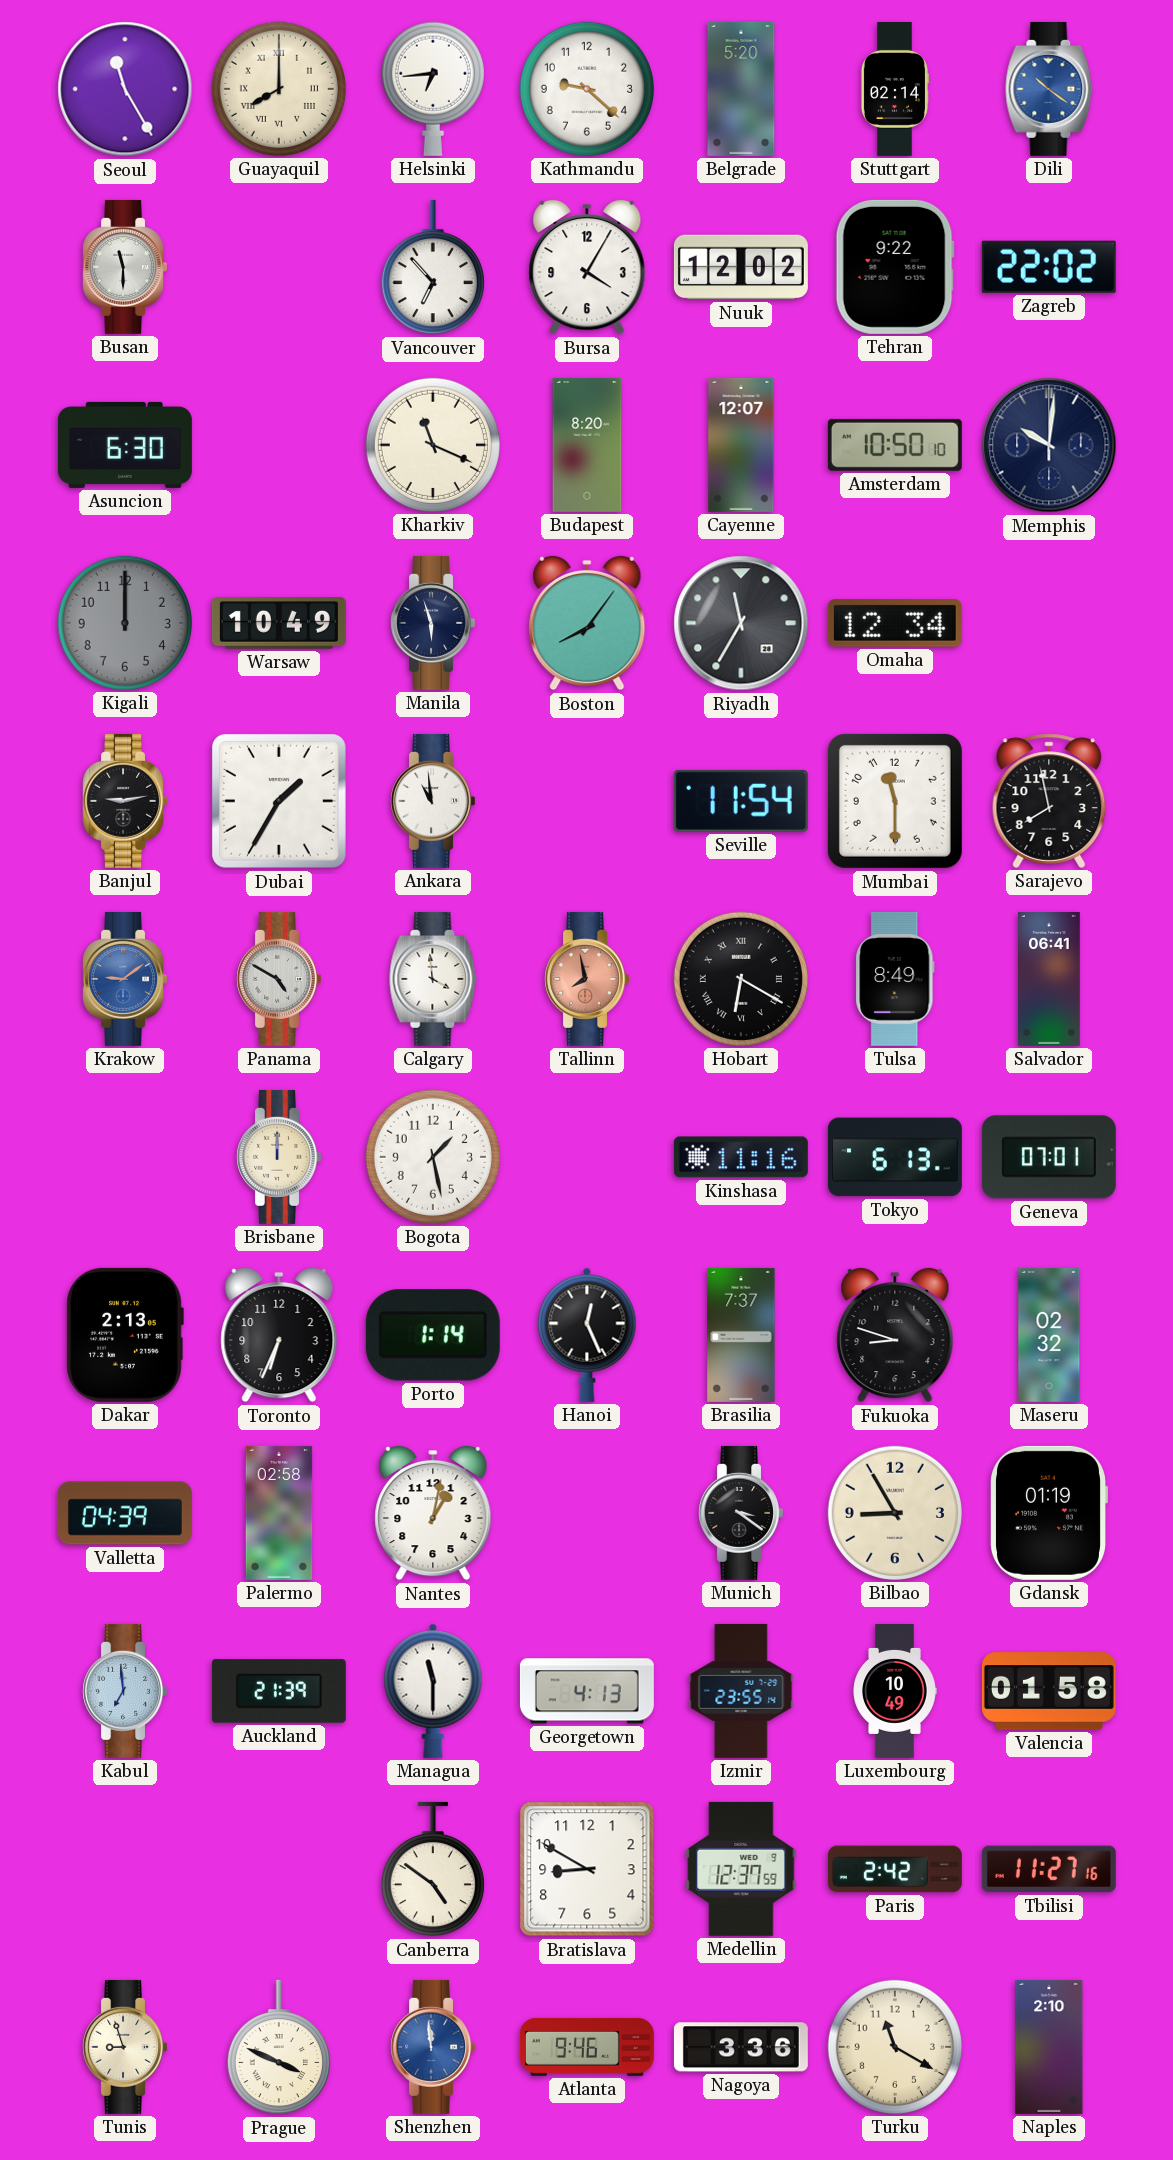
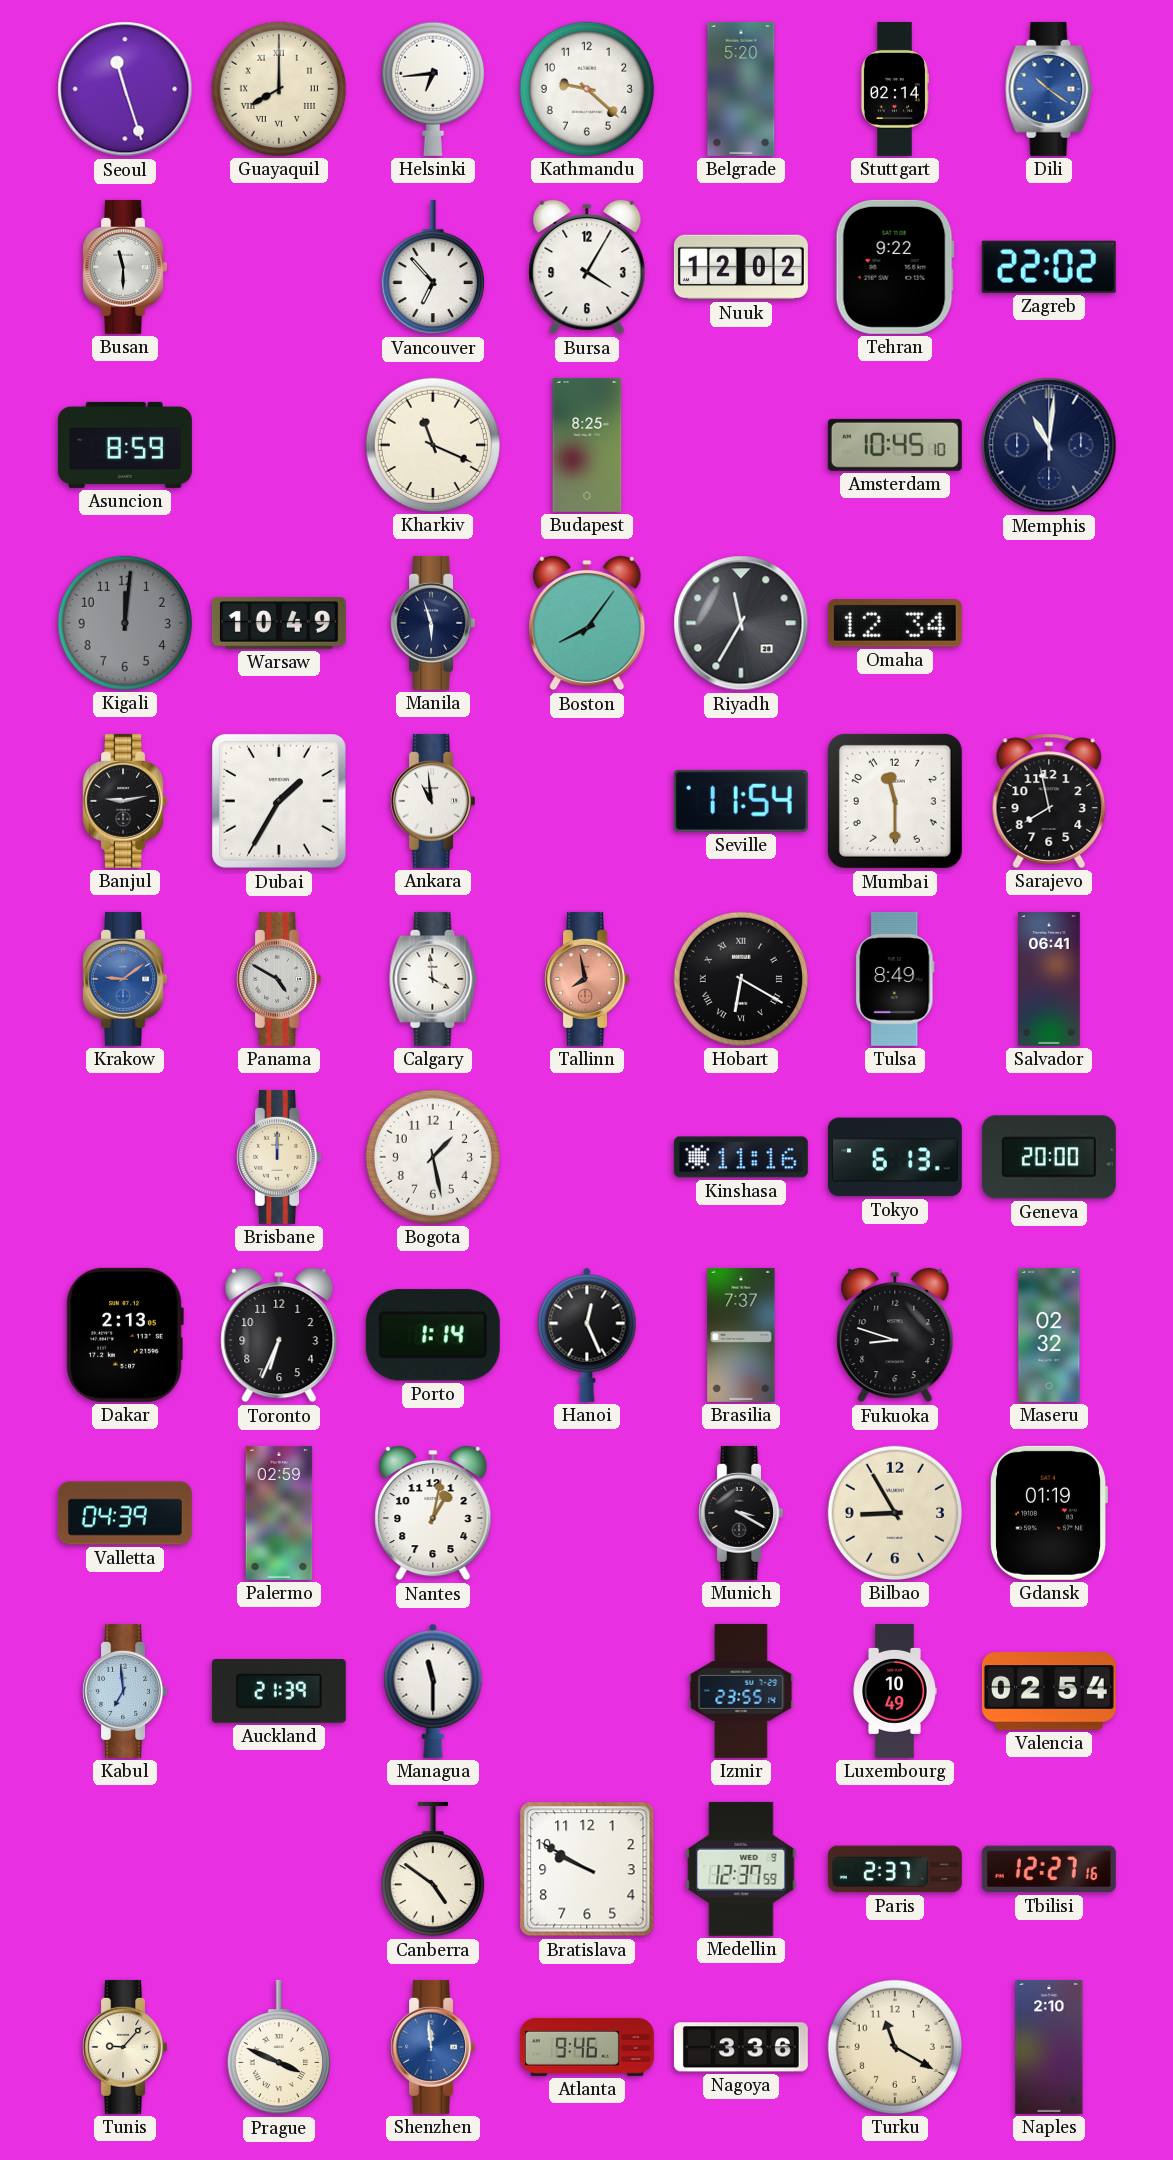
Seoul: 11:25 -> 11:27 (125, 89)
Asuncion: 6:30 -> 8:59 (125, 445)
Budapest: 8:20 -> 8:25 (587, 445)
Cayenne: 12:07 -> none (741, 445)
Amsterdam: 10:50 -> 10:45 (895, 445)
Memphis: 10:01 -> 11:01 (1049, 445)
Kigali: 12:00 -> 12:01 (125, 623)
Geneva: 07:01 -> 20:00 (1049, 1157)
Palermo: 02:58 -> 02:59 (279, 1513)
Munich: 3:21 -> 3:20 (740, 1513)
Georgetown: 4:13 -> none (587, 1691)
Valencia: 01:58 -> 02:54 (1049, 1691)
Bratislava: 8:50 -> 9:50 (587, 1869)
Paris: 2:42 -> 2:37 (895, 1869)
Tbilisi: 11:27 -> 12:27 (1049, 1869)
Tunis: 8:57 -> 9:07 (124, 2047)
